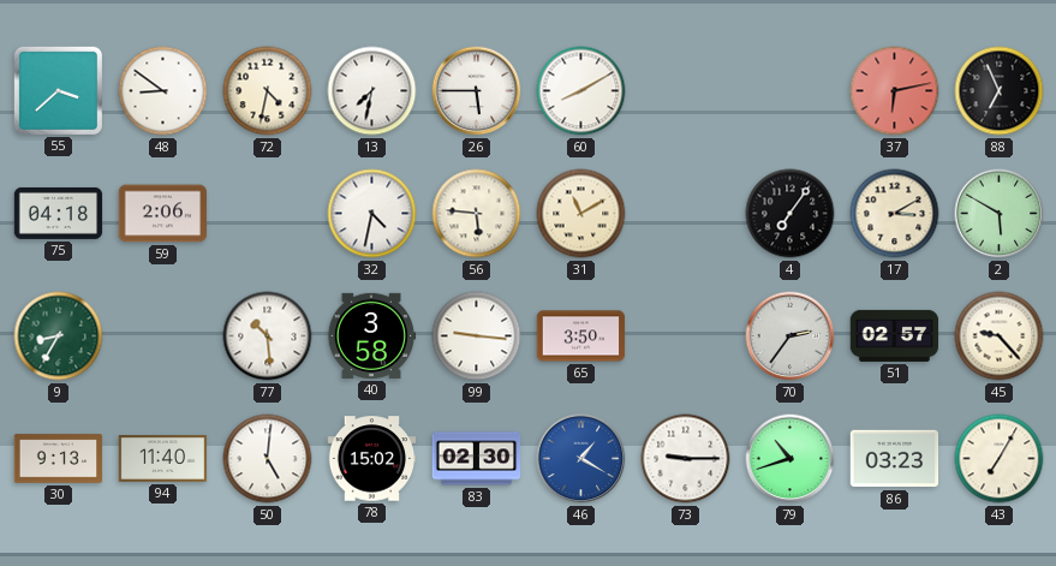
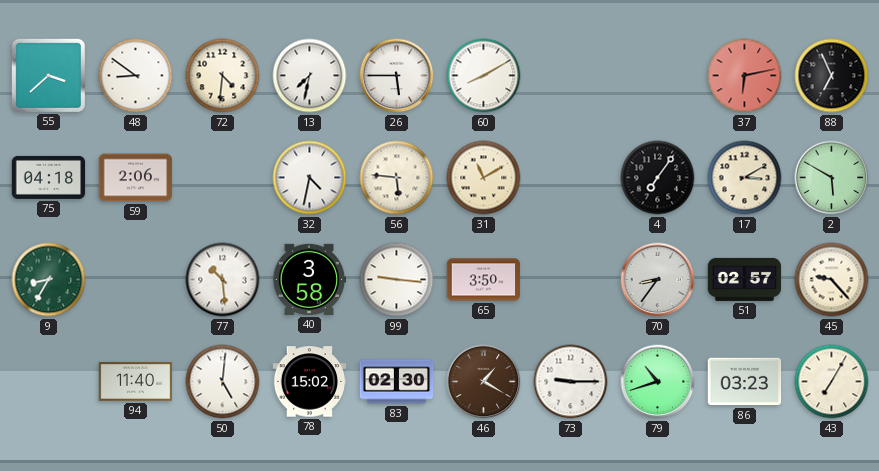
72: 4:32 -> 4:31 (223, 76)
70: 2:36 -> 8:36 (658, 280)
30: 9:13 -> none (59, 459)
46 dial: blue -> brown (484, 382)
